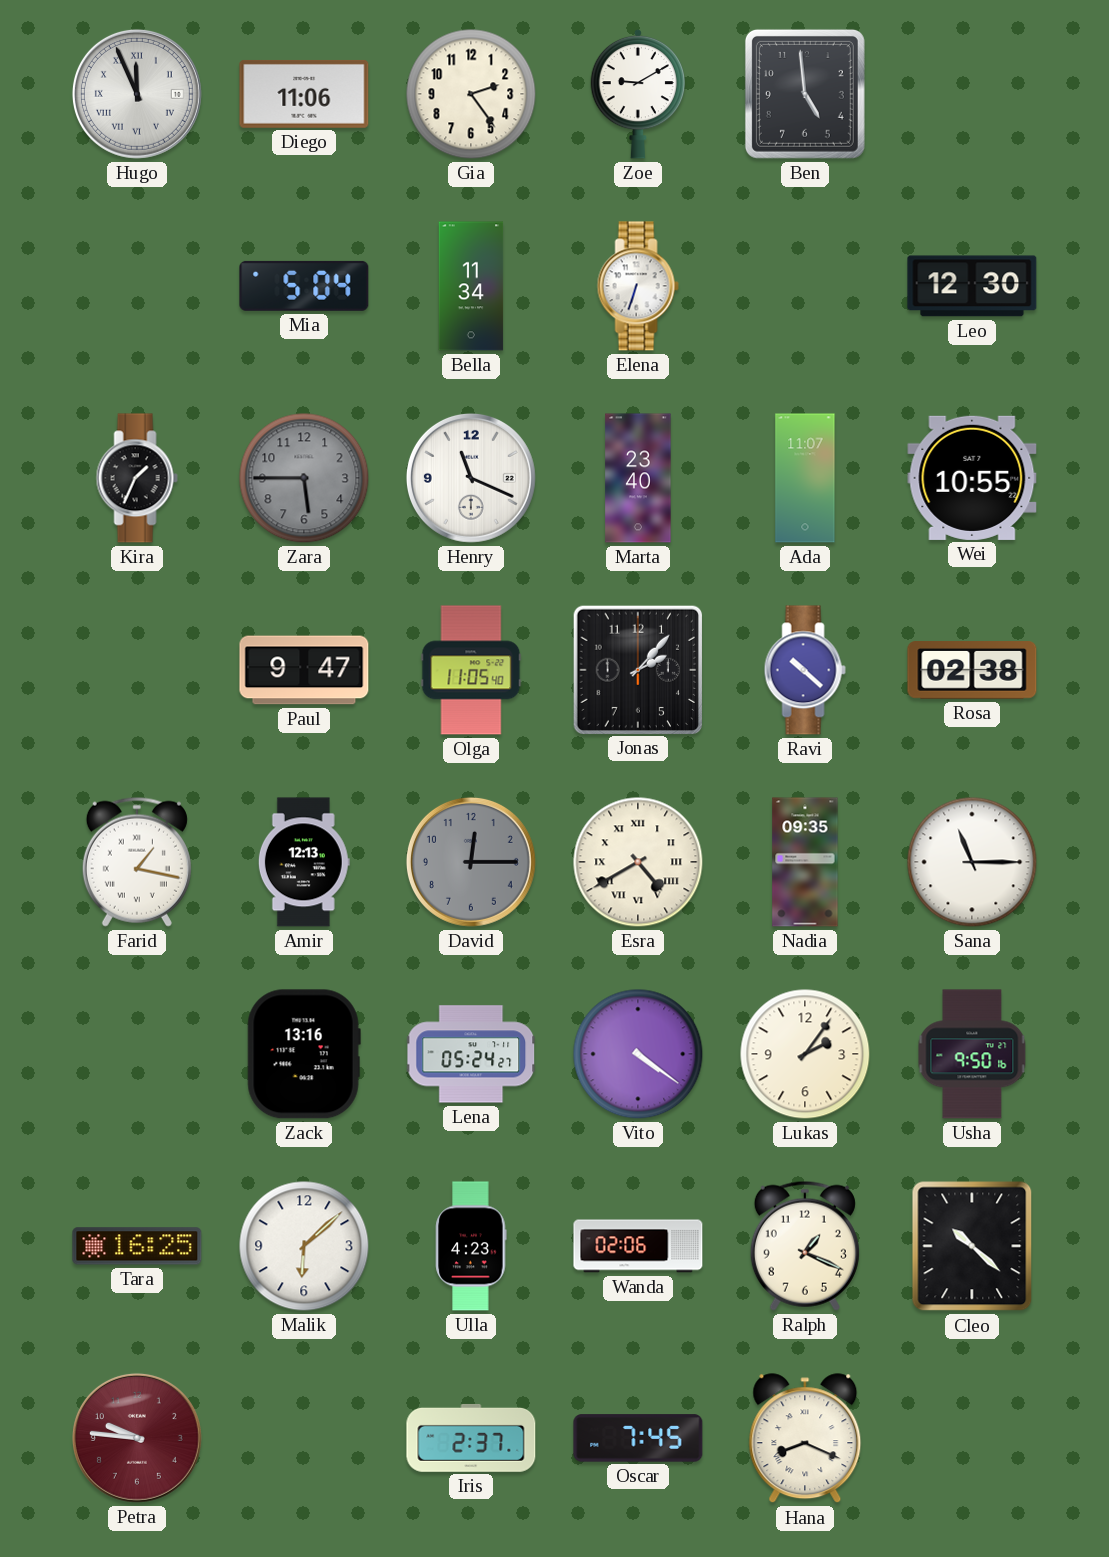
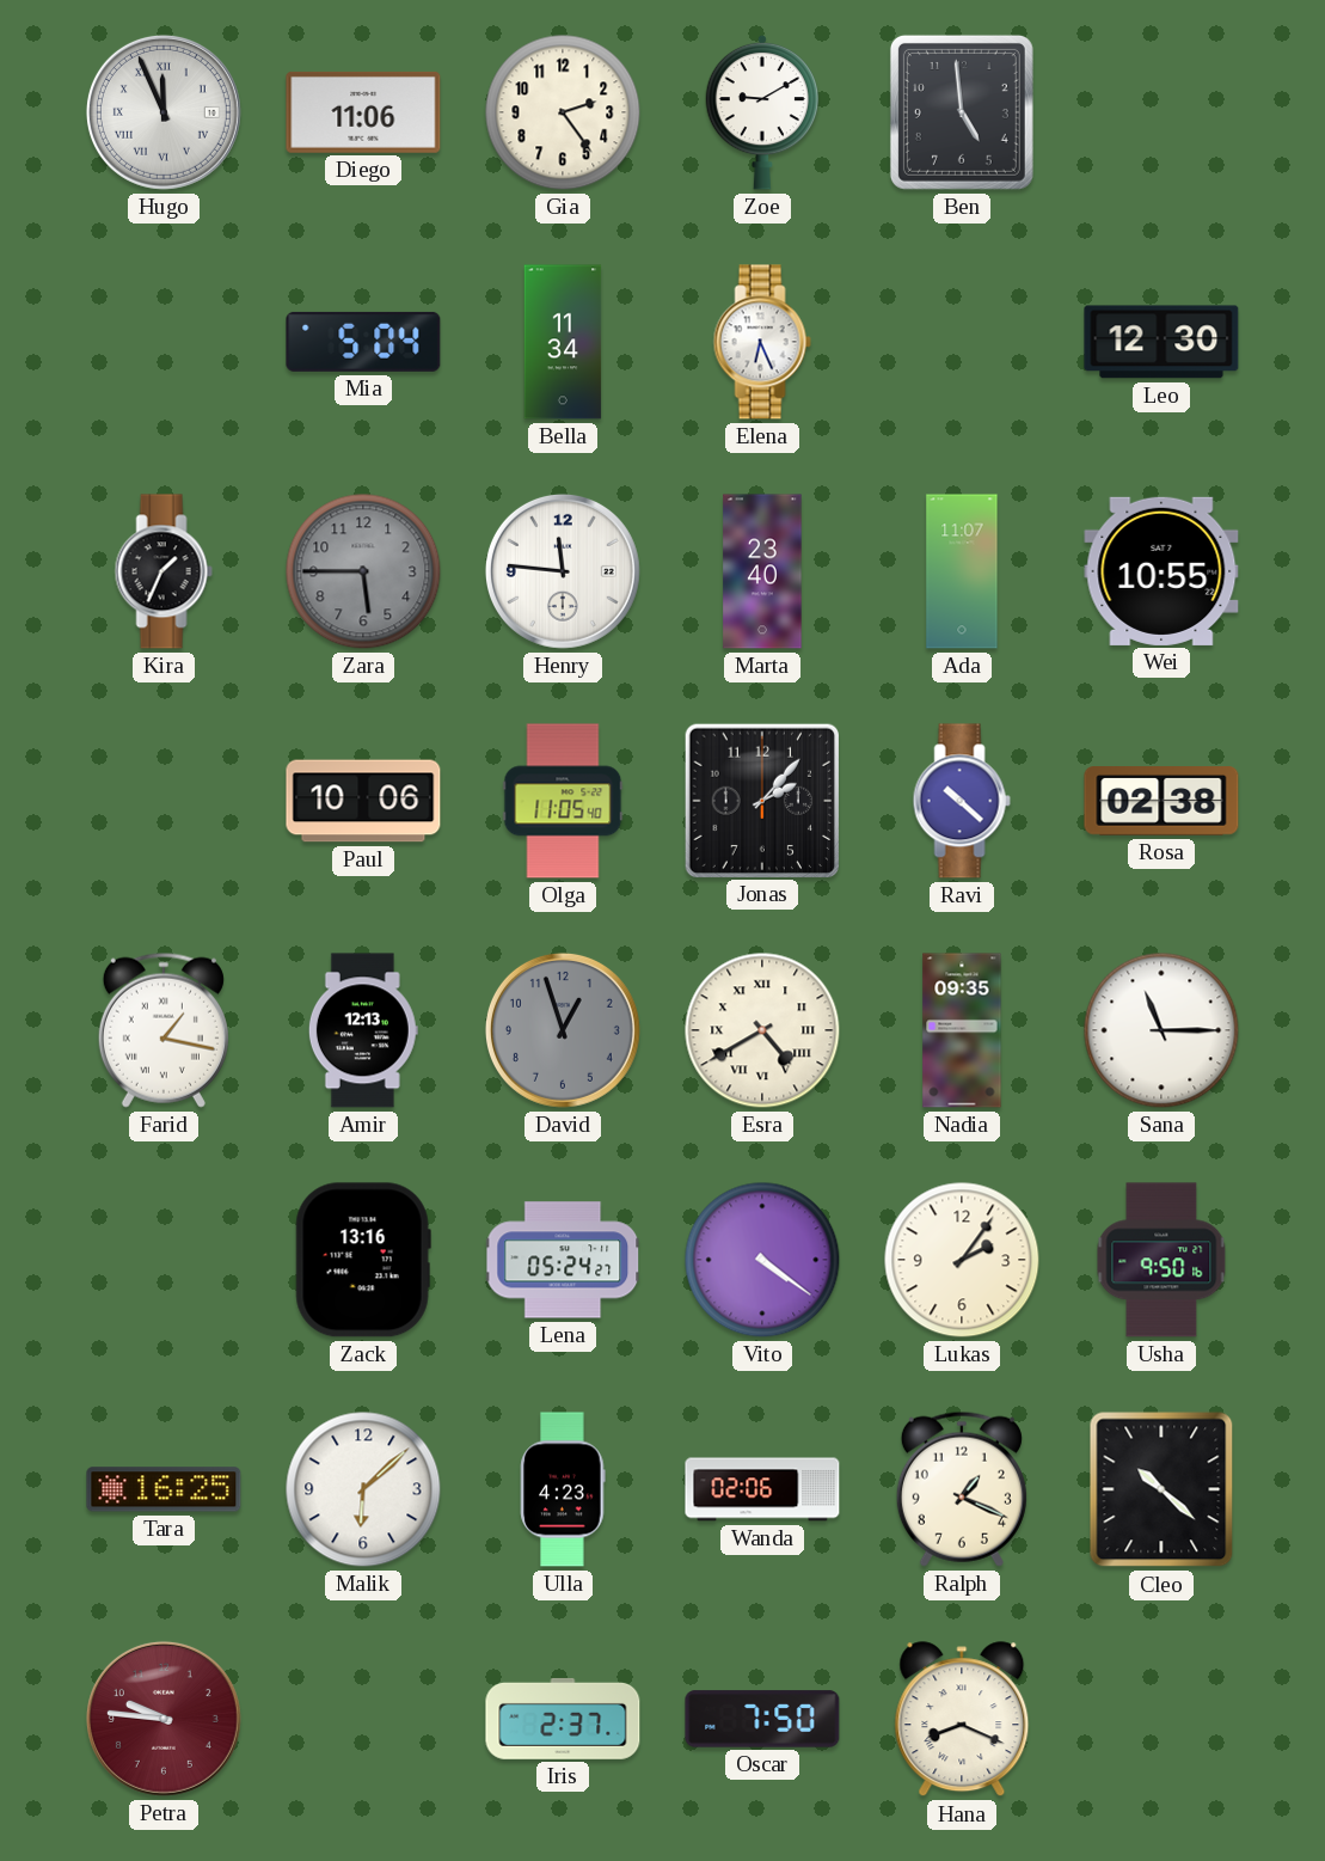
Elena: 6:33 -> 6:26 (762, 342)
Henry: 11:19 -> 11:46 (563, 571)
Paul: 9:47 -> 10:06 (363, 801)
David: 12:15 -> 12:57 (563, 1030)
Oscar: 7:45 -> 7:50 (762, 1719)
